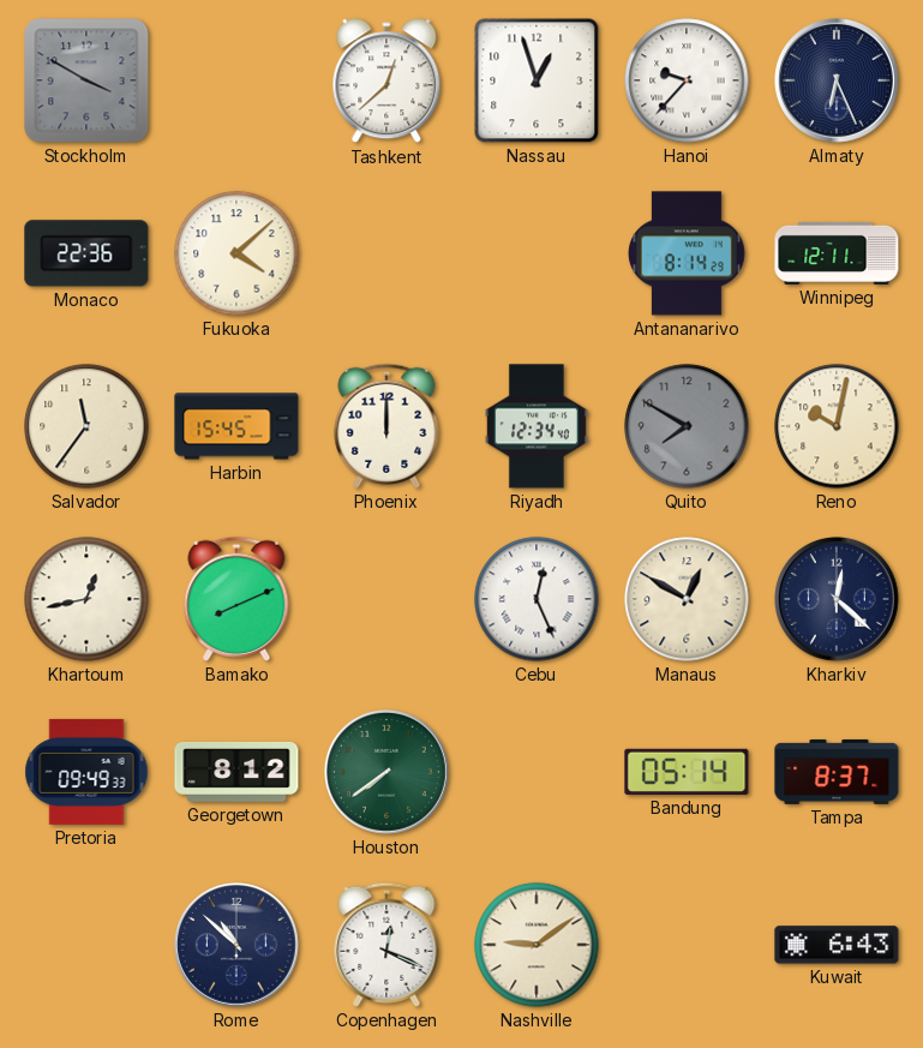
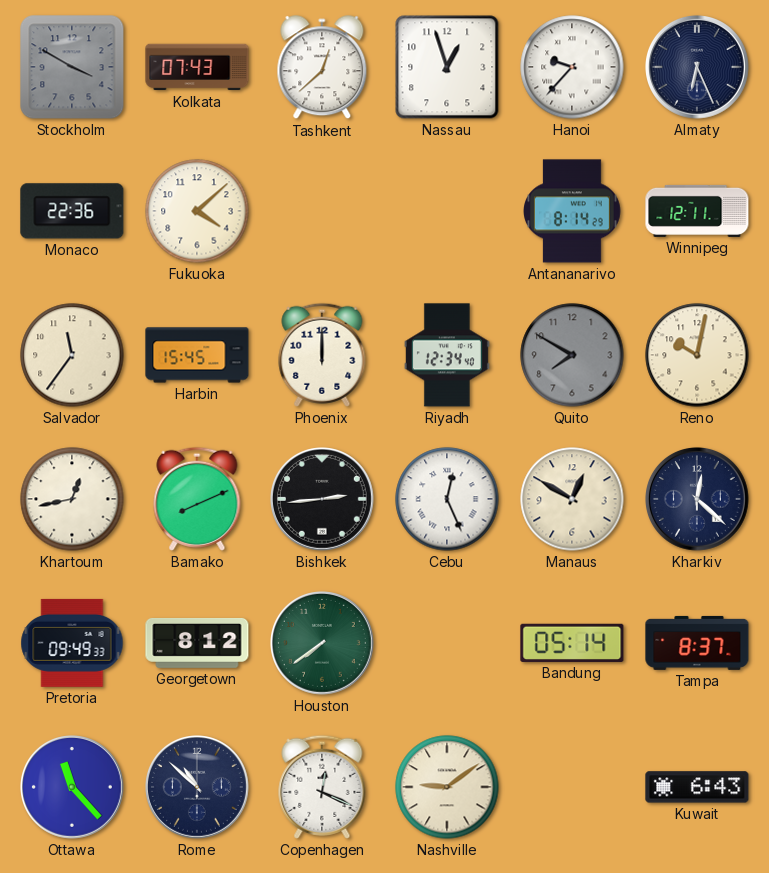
Kolkata: none -> 07:43 (197, 67)
Bishkek: none -> 2:44 (323, 500)
Ottawa: none -> 11:23 (73, 788)
